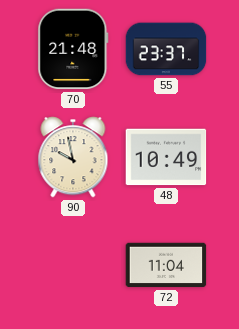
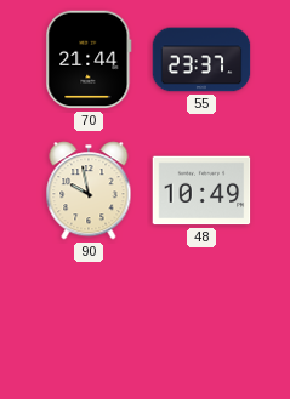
70: 21:48 -> 21:44 (89, 59)
72: 11:04 -> none (166, 265)
